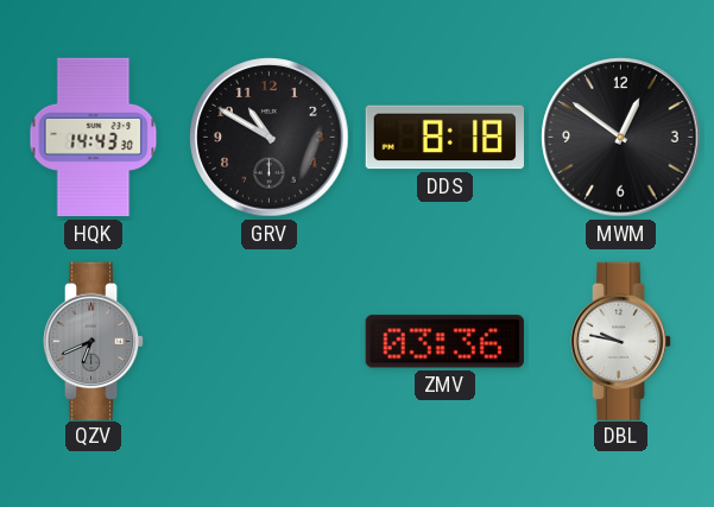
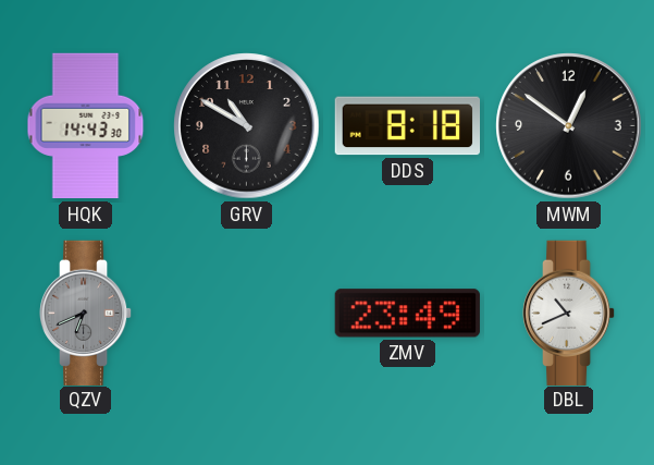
ZMV: 03:36 -> 23:49 (407, 314)
DBL: 9:47 -> 10:41 (569, 313)
